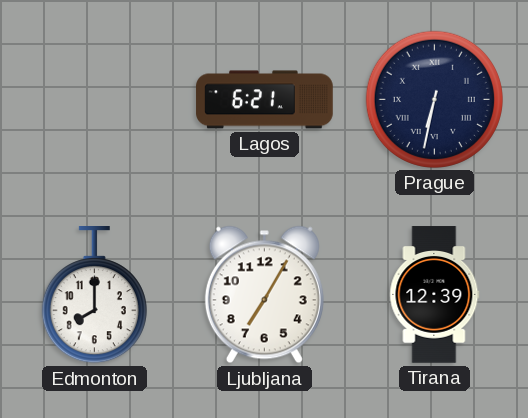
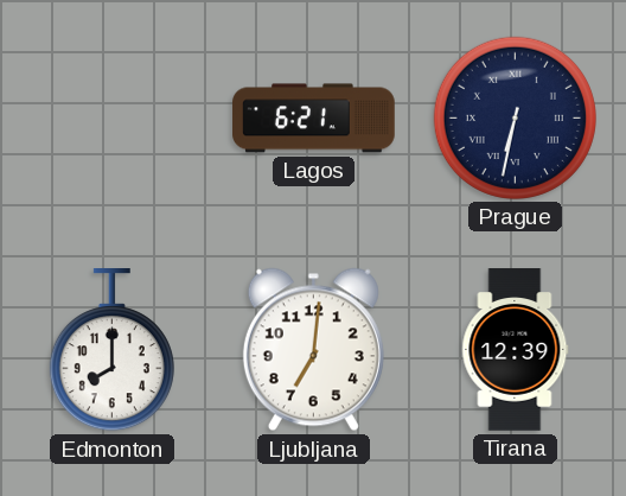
Ljubljana: 7:05 -> 7:01 (313, 350)
